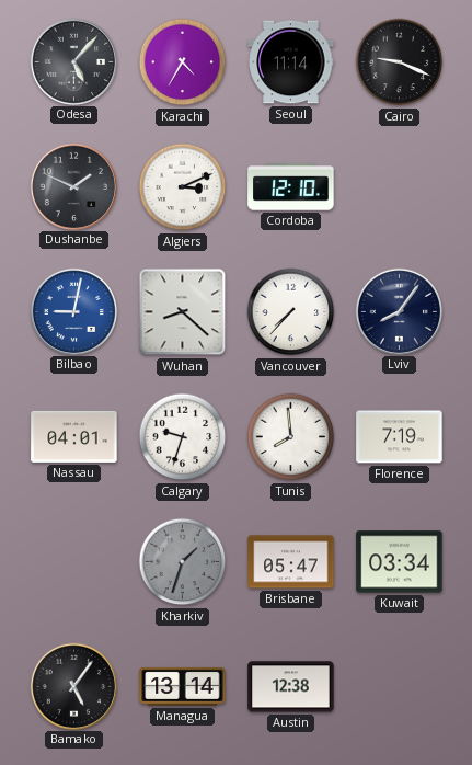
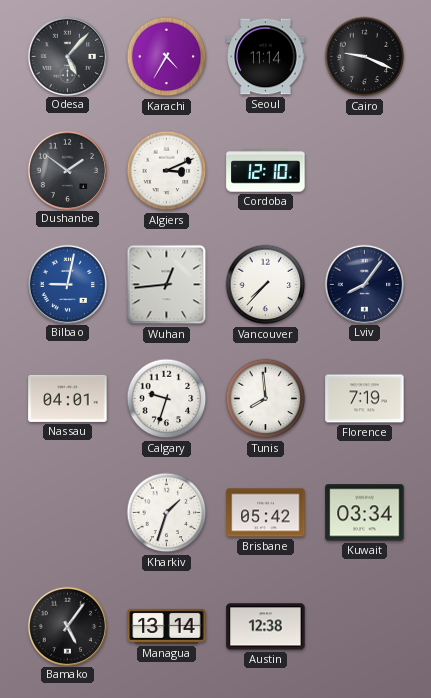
Dushanbe: 1:49 -> 1:51 (67, 170)
Wuhan: 8:22 -> 12:44 (167, 285)
Kharkiv dial: grey -> white (167, 513)
Brisbane: 05:47 -> 05:42 (266, 513)
